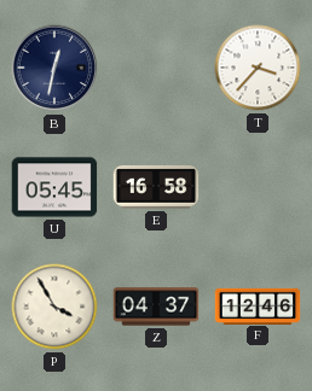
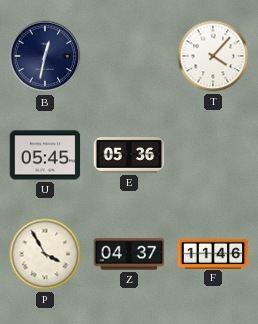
T: 3:37 -> 4:07 (213, 56)
E: 16:58 -> 05:36 (129, 156)
F: 12:46 -> 11:46 (213, 253)
